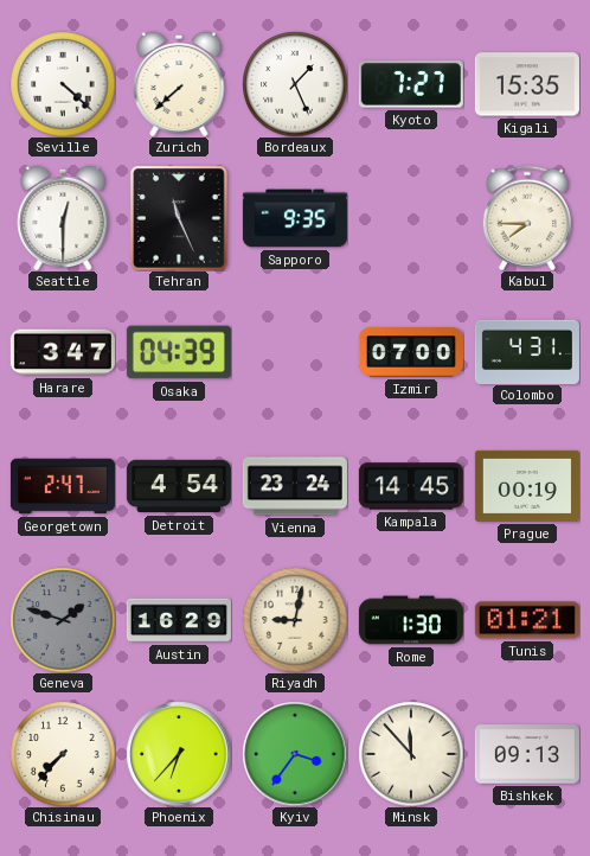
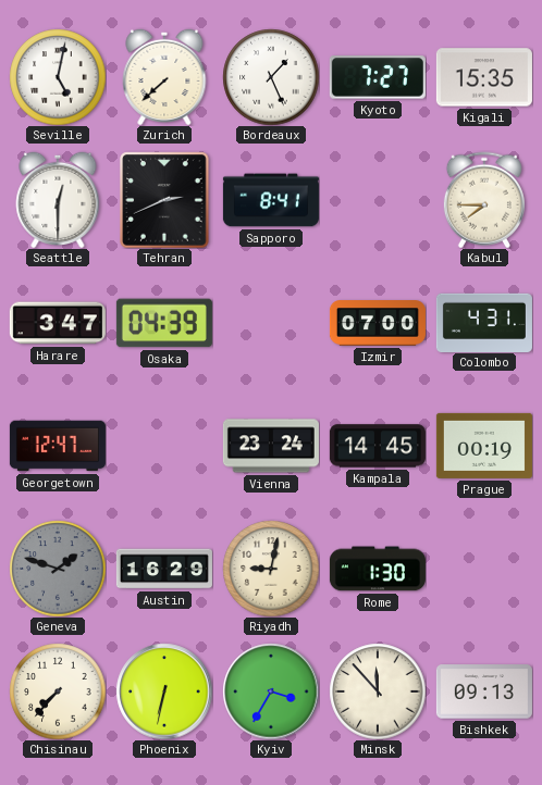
Seville: 4:22 -> 5:02 (58, 77)
Tehran: 11:26 -> 2:41 (164, 200)
Sapporo: 9:35 -> 8:41 (271, 200)
Georgetown: 2:47 -> 12:47 (58, 446)
Detroit: 4:54 -> none (179, 486)
Tunis: 01:21 -> none (527, 620)
Phoenix: 6:37 -> 6:32 (164, 691)
Kyiv: 3:36 -> 3:35 (271, 691)
